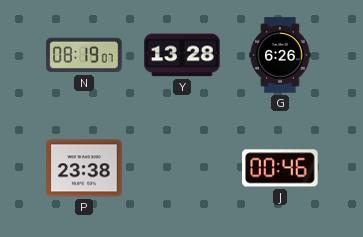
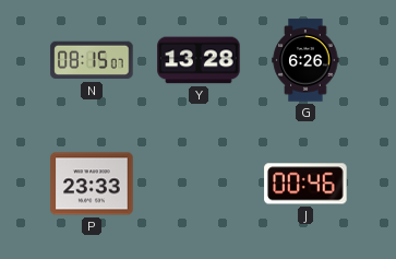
N: 08:19 -> 08:15 (92, 60)
P: 23:38 -> 23:33 (92, 184)
